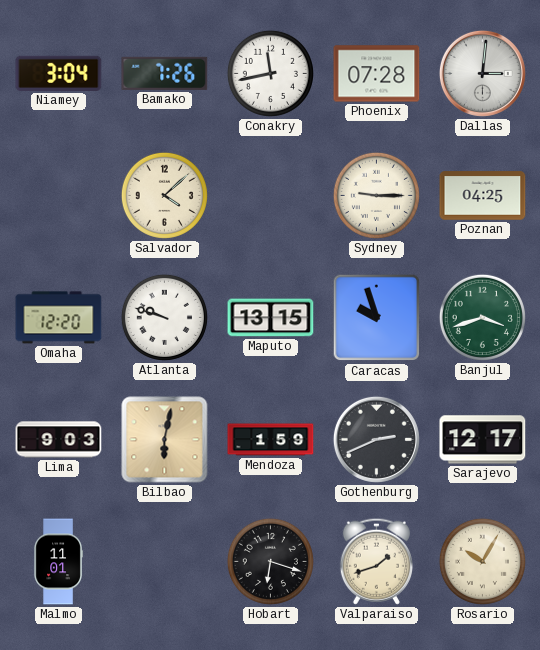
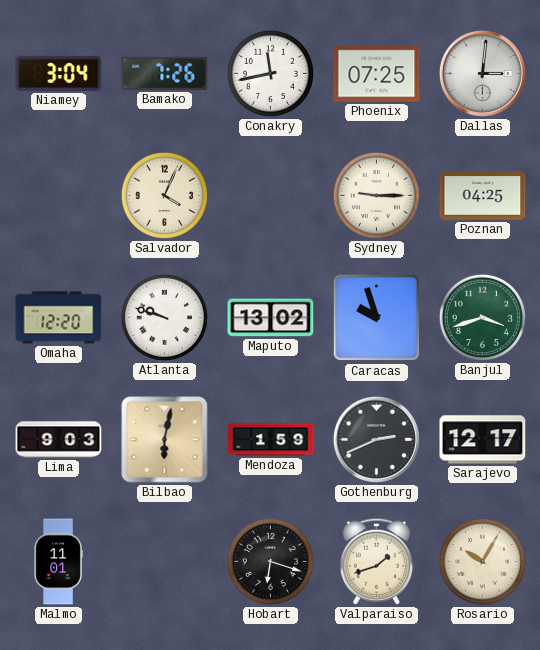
Phoenix: 07:28 -> 07:25 (377, 74)
Salvador: 4:08 -> 4:04 (164, 195)
Maputo: 13:15 -> 13:02 (271, 318)
